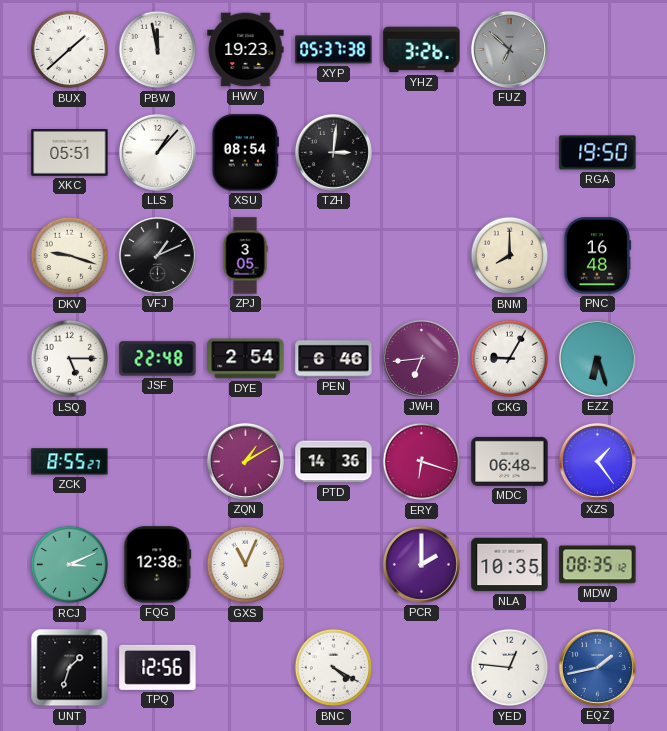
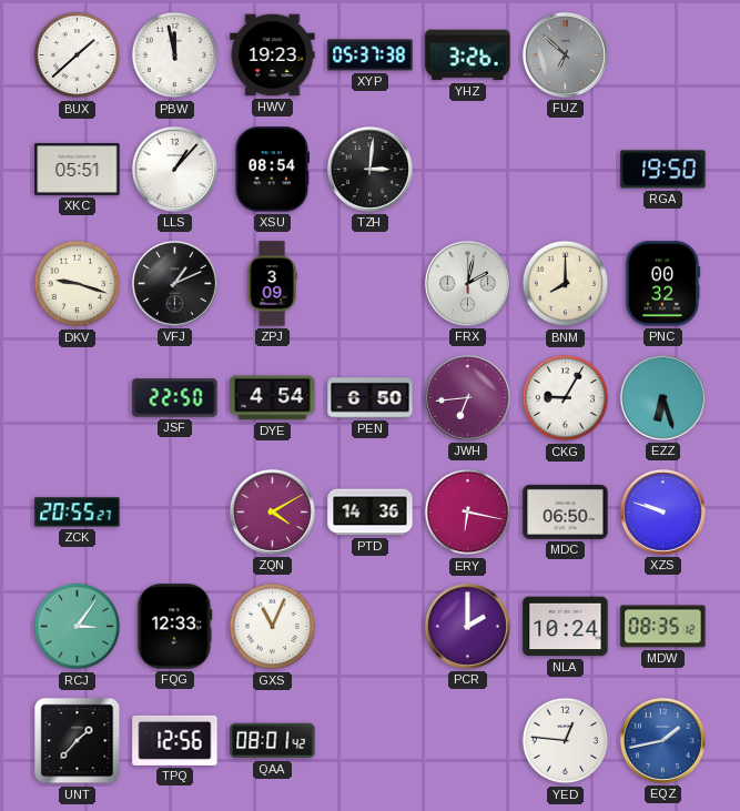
ZPJ: 3:05 -> 3:09 (272, 284)
FRX: none -> 2:02 (467, 283)
PNC: 16:48 -> 00:32 (662, 284)
LSQ: 5:15 -> none (70, 359)
JSF: 22:48 -> 22:50 (175, 398)
DYE: 2:54 -> 4:54 (273, 398)
PEN: 6:46 -> 6:50 (371, 398)
ZCK: 8:55 -> 20:55 (78, 513)
ZQN: 1:10 -> 4:10 (272, 511)
ERY: 6:18 -> 6:17 (468, 513)
MDC: 06:48 -> 06:50 (566, 511)
XZS: 1:24 -> 9:48 (662, 511)
RCJ: 3:11 -> 3:06 (78, 627)
FQG: 12:38 -> 12:33 (175, 627)
NLA: 10:35 -> 10:24 (566, 627)
UNT: 1:33 -> 1:37 (78, 741)
QAA: none -> 08:01 (273, 741)
BNC: 4:20 -> none (334, 668)
